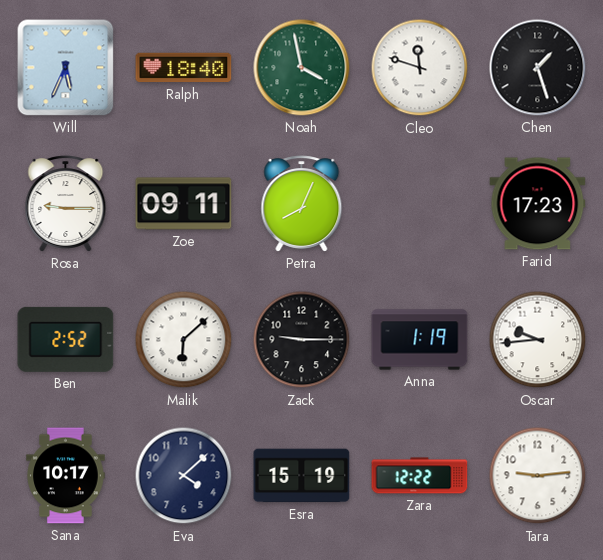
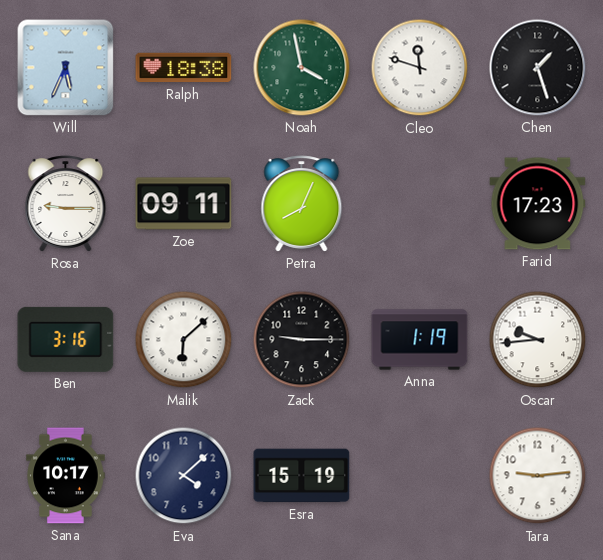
Ralph: 18:40 -> 18:38 (184, 68)
Ben: 2:52 -> 3:16 (66, 339)
Zara: 12:22 -> none (420, 476)
